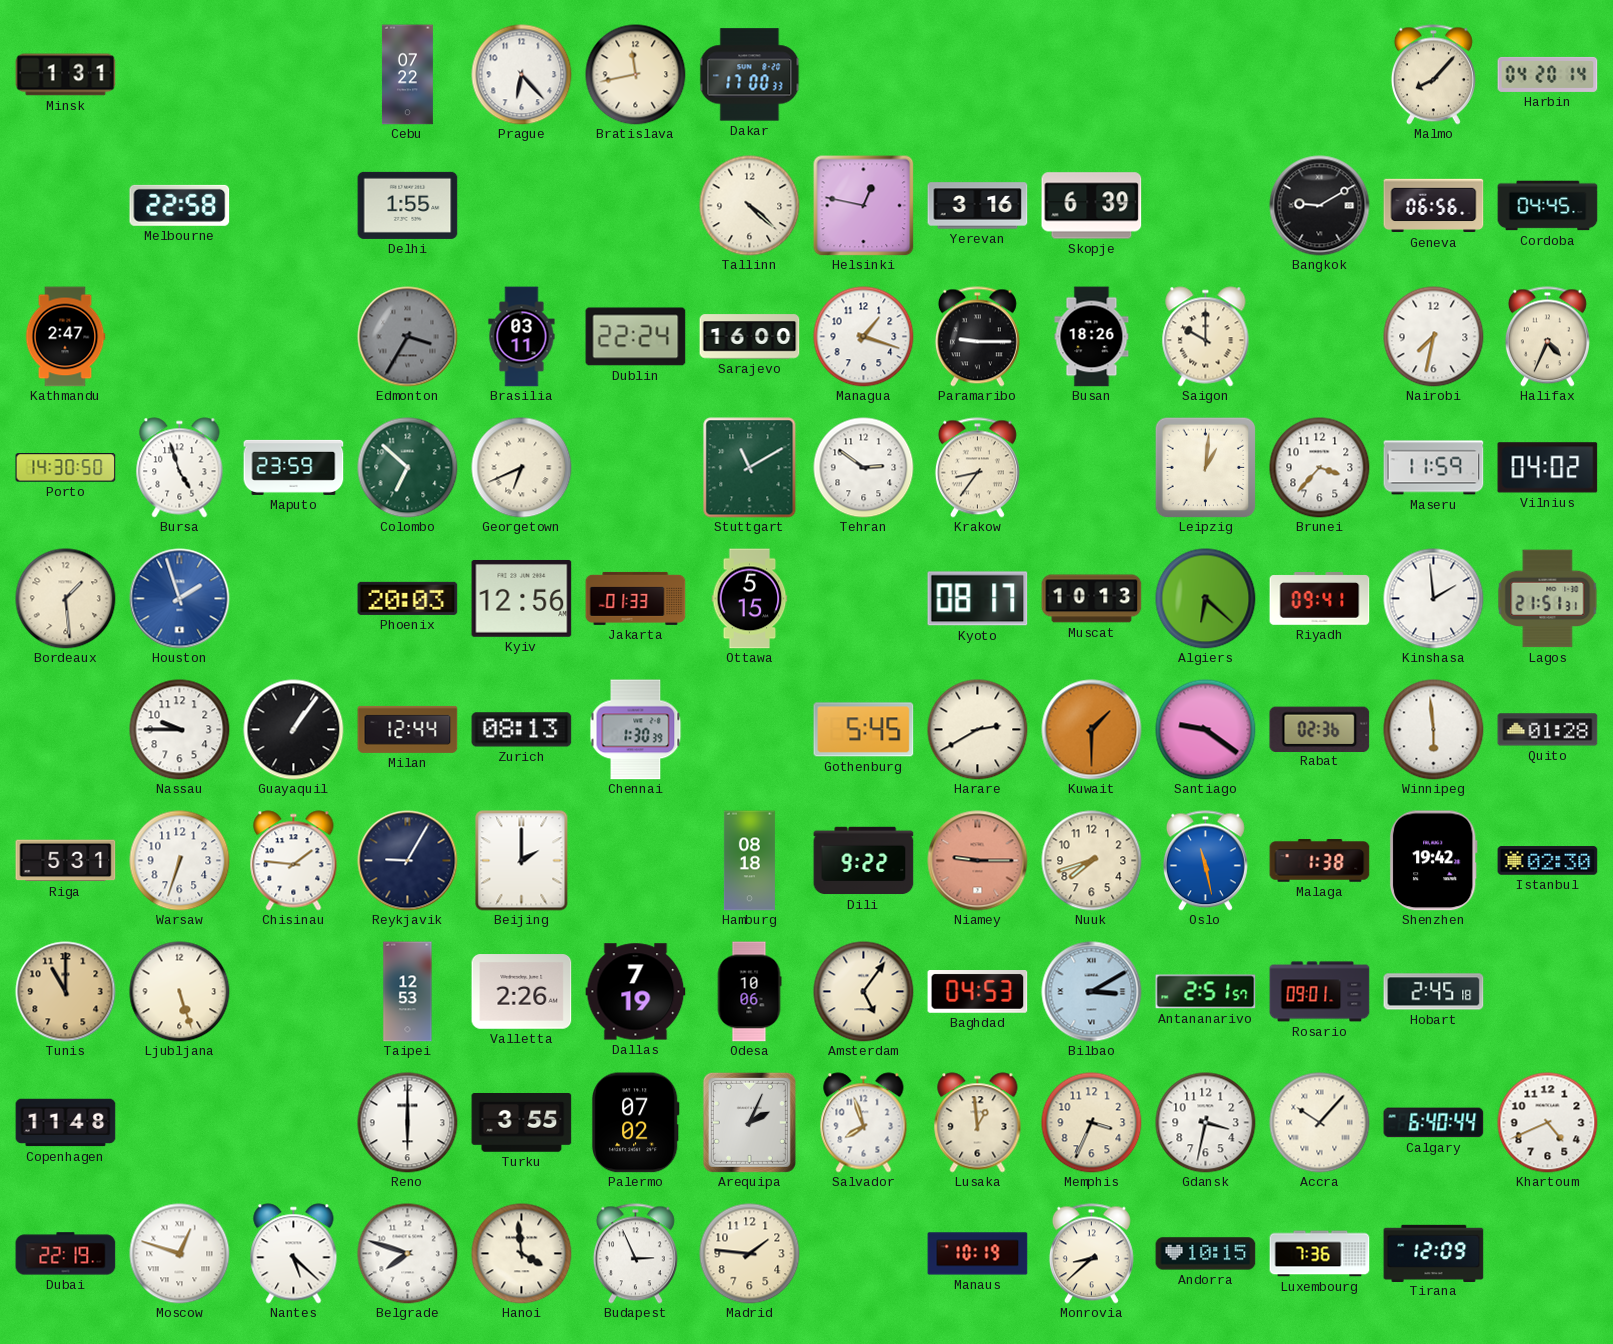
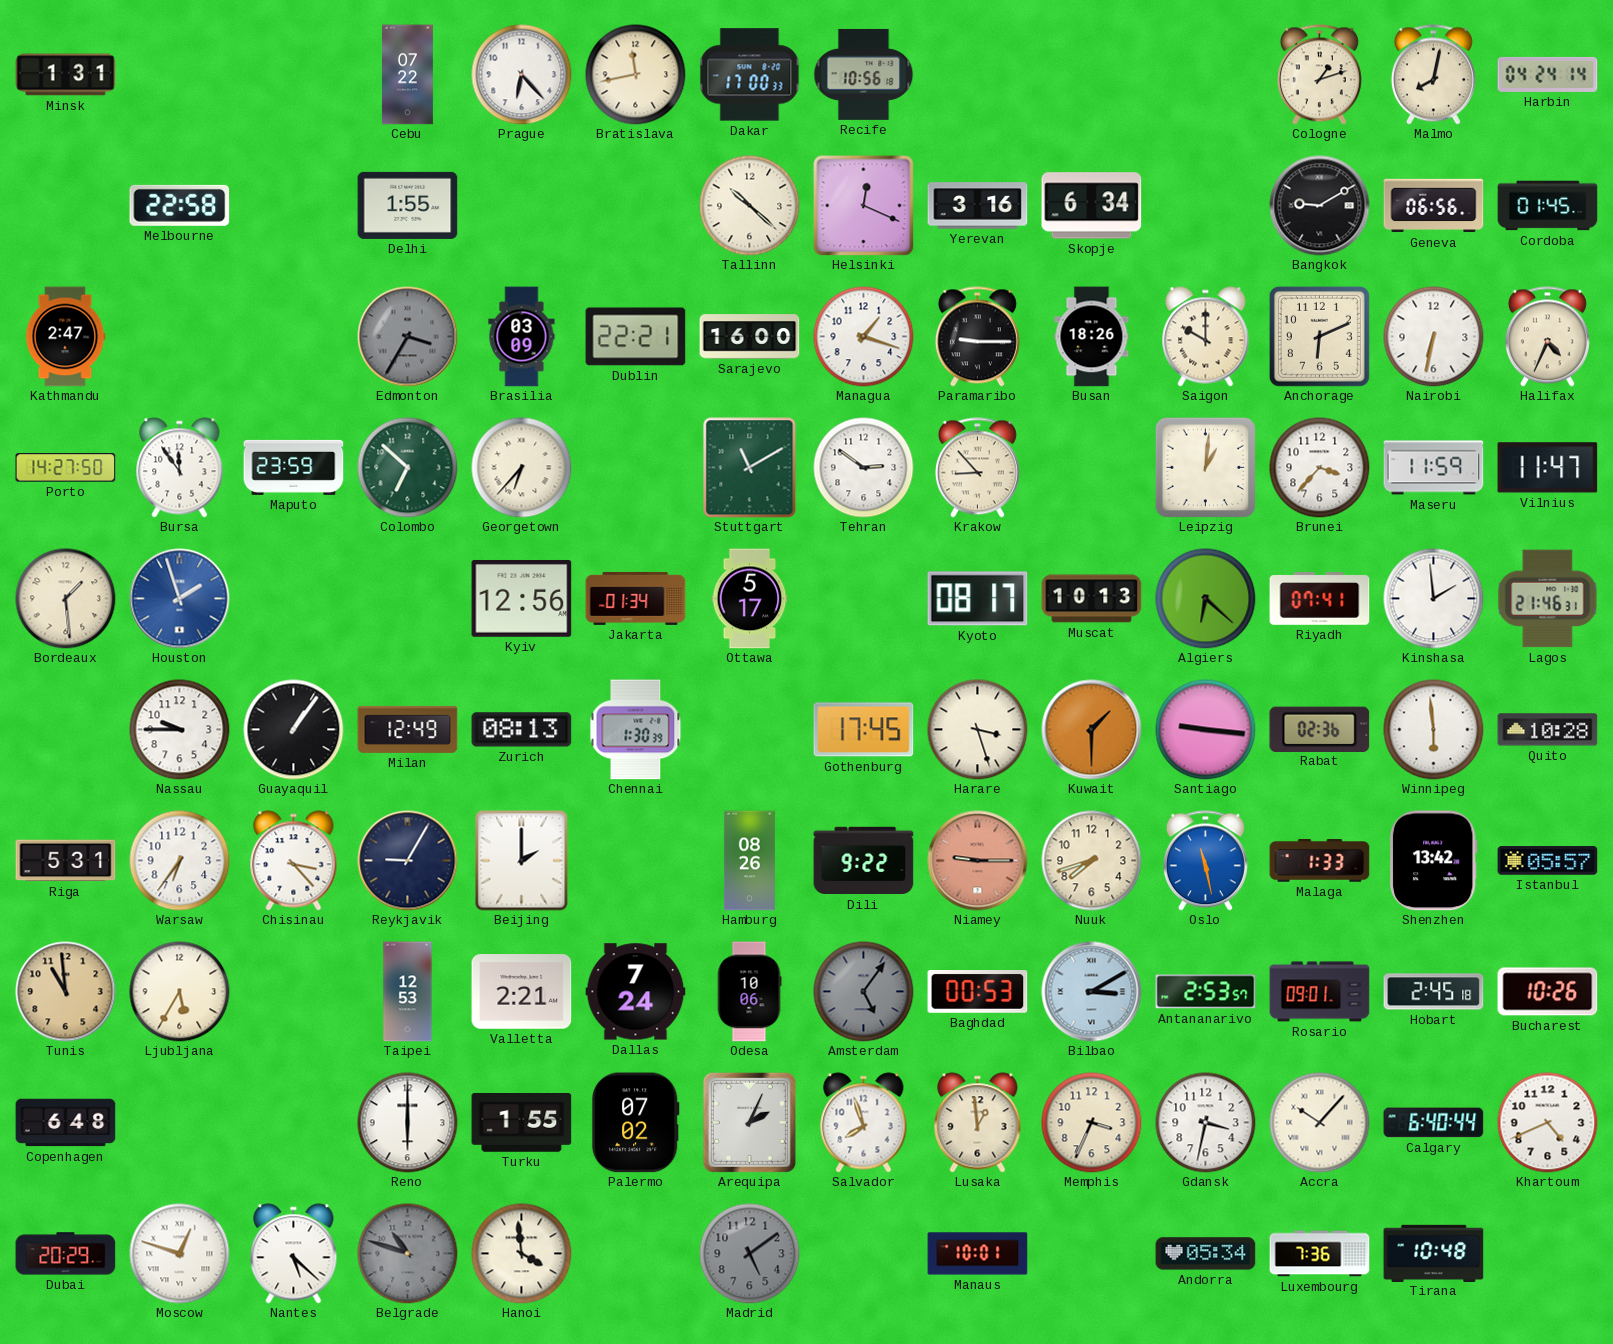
Recife: none -> 10:56 (864, 74)
Cologne: none -> 1:12 (1319, 75)
Malmo: 8:07 -> 8:02 (1433, 75)
Harbin: 04:20 -> 04:24 (1548, 74)
Tallinn: 4:22 -> 10:22 (750, 206)
Helsinki: 12:47 -> 12:19 (864, 206)
Skopje: 6:39 -> 6:34 (1092, 206)
Cordoba: 04:45 -> 01:45 (1548, 206)
Brasilia: 03:11 -> 03:09 (522, 337)
Dublin: 22:24 -> 22:21 (636, 337)
Anchorage: none -> 6:11 (1319, 336)
Nairobi: 7:32 -> 6:32 (1434, 337)
Porto: 14:30 -> 14:27 (66, 468)
Bursa: 4:57 -> 11:54 (180, 468)
Georgetown: 6:41 -> 6:37 (522, 468)
Krakow: 8:36 -> 8:53 (977, 468)
Vilnius: 04:02 -> 11:47 (1548, 468)
Phoenix: 20:03 -> none (408, 598)
Jakarta: 01:33 -> 01:34 (636, 598)
Ottawa: 5:15 -> 5:17 (750, 599)
Riyadh: 09:41 -> 07:41 (1320, 599)
Lagos: 21:51 -> 21:46 (1548, 599)
Milan: 12:44 -> 12:49 (408, 729)
Gothenburg: 5:45 -> 17:45 (864, 730)
Harare: 2:40 -> 3:27 (978, 730)
Santiago: 9:21 -> 9:16 (1206, 730)
Quito: 01:28 -> 10:28 (1548, 730)
Warsaw: 6:33 -> 6:36 (180, 861)
Chisinau: 1:46 -> 3:23 (294, 861)
Hamburg: 08:18 -> 08:26 (749, 861)
Malaga: 1:38 -> 1:33 (1320, 861)
Shenzhen: 19:42 -> 13:42 (1433, 861)
Istanbul: 02:30 -> 05:57 (1548, 861)
Tunis: 11:00 -> 10:59 (66, 992)
Ljubljana: 5:27 -> 5:35 (180, 992)
Valletta: 2:26 -> 2:21 (522, 992)
Dallas: 7:19 -> 7:24 (636, 992)
Amsterdam dial: cream -> grey (864, 992)
Baghdad: 04:53 -> 00:53 (978, 992)
Antananarivo: 2:51 -> 2:53 (1206, 992)
Bucharest: none -> 10:26 (1548, 992)
Copenhagen: 11:48 -> 6:48 (66, 1123)
Turku: 3:55 -> 1:55 (522, 1123)
Dubai: 22:19 -> 20:29 (66, 1254)
Belgrade: 7:48 -> 10:48 (408, 1254)
Belgrade dial: white -> grey (408, 1254)
Budapest: 2:56 -> none (635, 1254)
Madrid: 1:46 -> 5:09 (750, 1254)
Madrid dial: cream -> grey (750, 1254)
Manaus: 10:19 -> 10:01 (978, 1254)
Monrovia: 8:38 -> none (1091, 1254)
Andorra: 10:15 -> 05:34 (1206, 1254)
Tirana: 12:09 -> 10:48 (1434, 1253)
